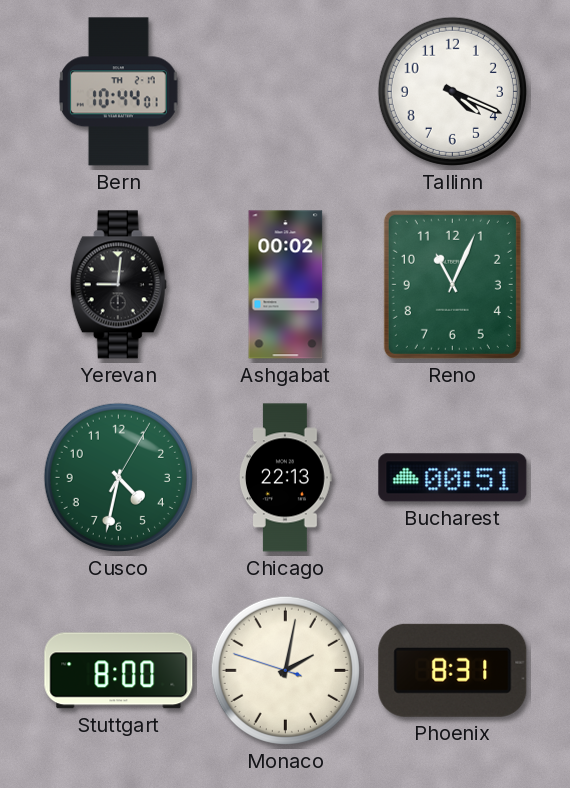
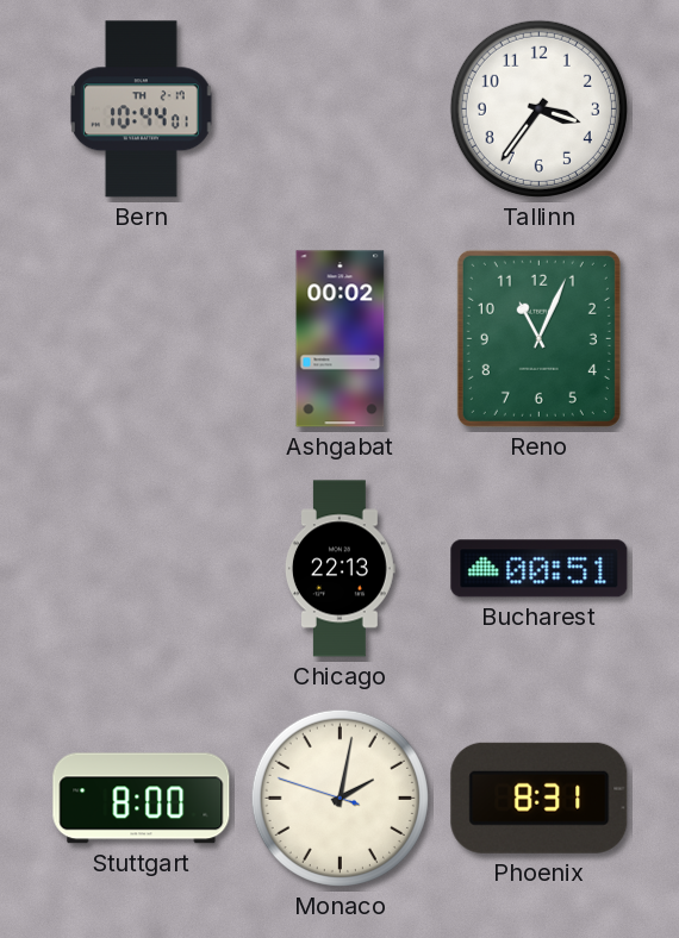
Tallinn: 4:19 -> 3:36 (538, 108)
Yerevan: 9:01 -> none (118, 285)
Cusco: 4:32 -> none (118, 477)
